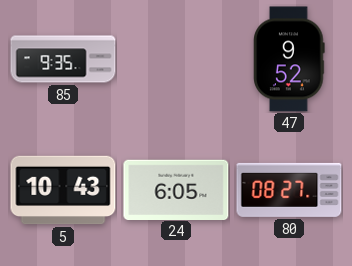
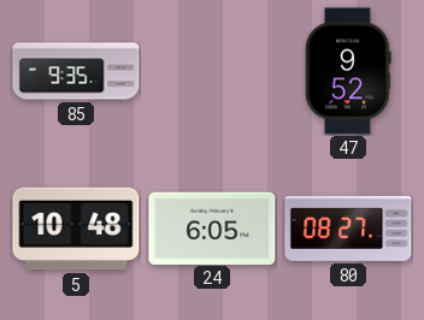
5: 10:43 -> 10:48 (76, 229)
